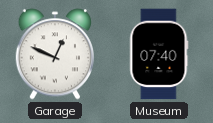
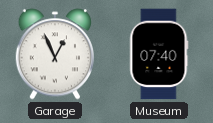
Garage: 12:49 -> 12:56 (55, 54)
